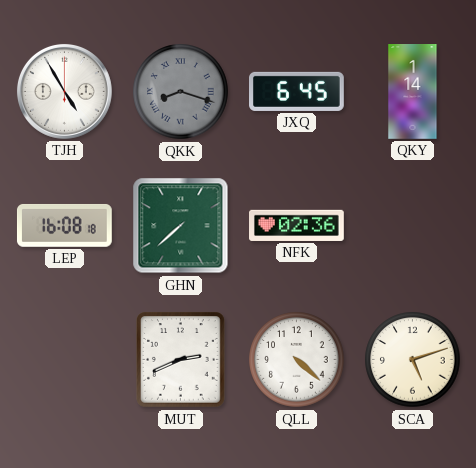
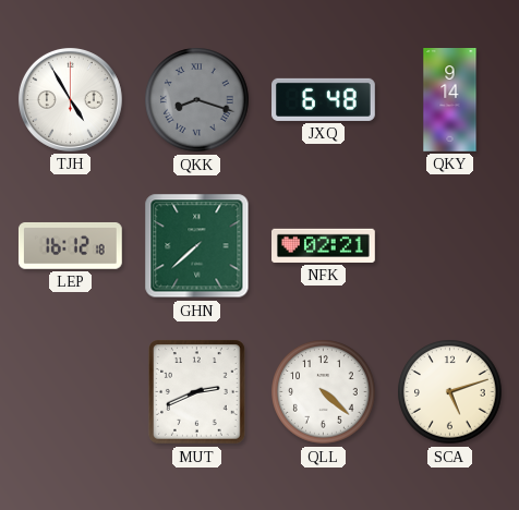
JXQ: 6:45 -> 6:48 (324, 99)
QKY: 1:14 -> 9:14 (450, 100)
LEP: 16:08 -> 16:12 (70, 245)
NFK: 02:36 -> 02:21 (324, 245)
